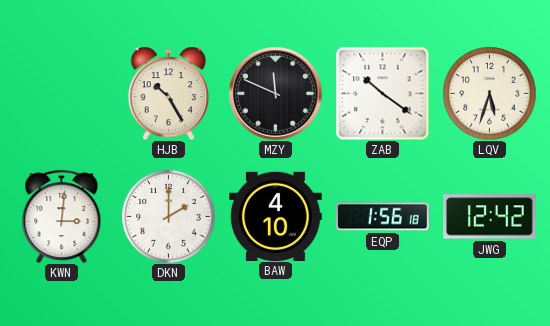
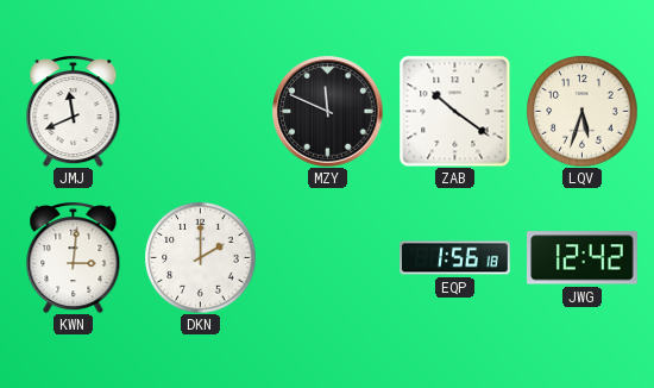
JMJ: none -> 11:41 (74, 112)
HJB: 10:25 -> none (169, 93)
BAW: 4:10 -> none (276, 216)
